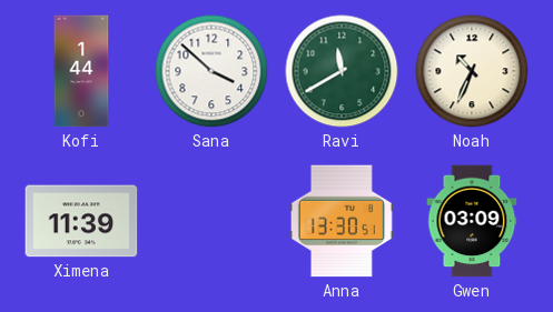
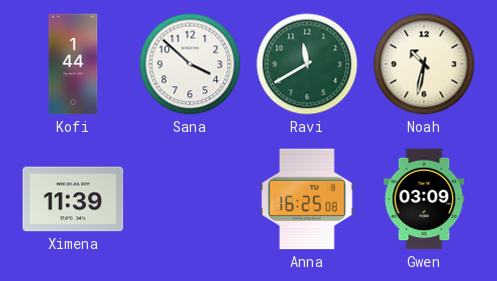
Noah: 10:34 -> 10:32 (424, 64)
Anna: 13:30 -> 16:25 (307, 199)
